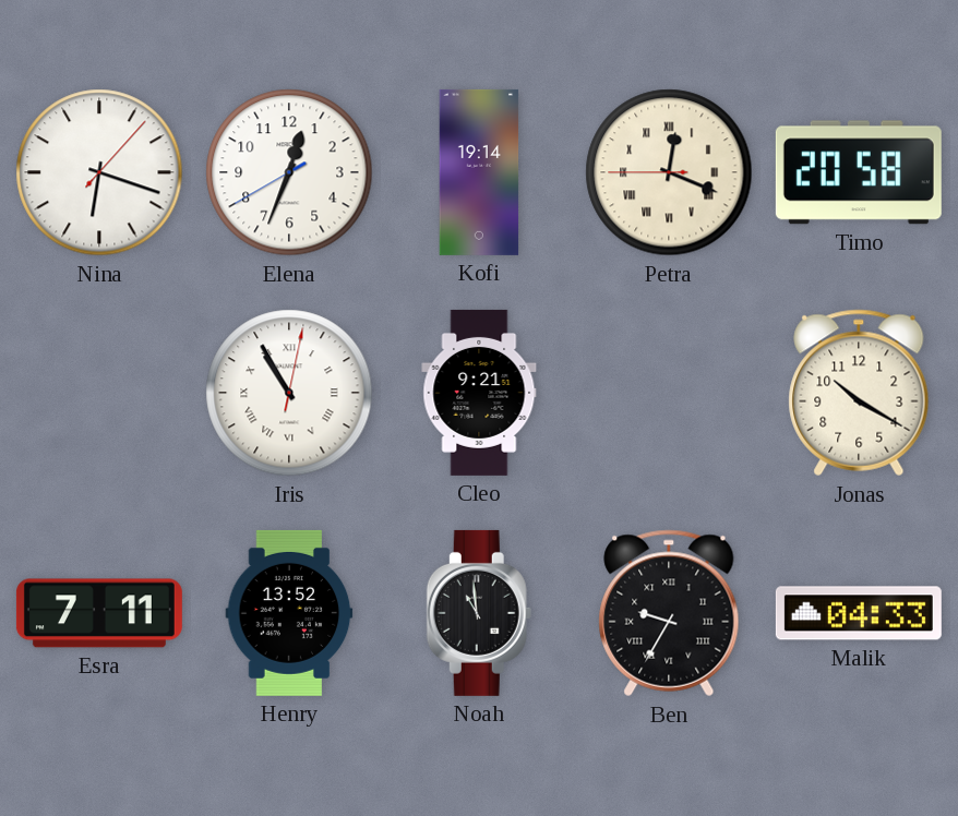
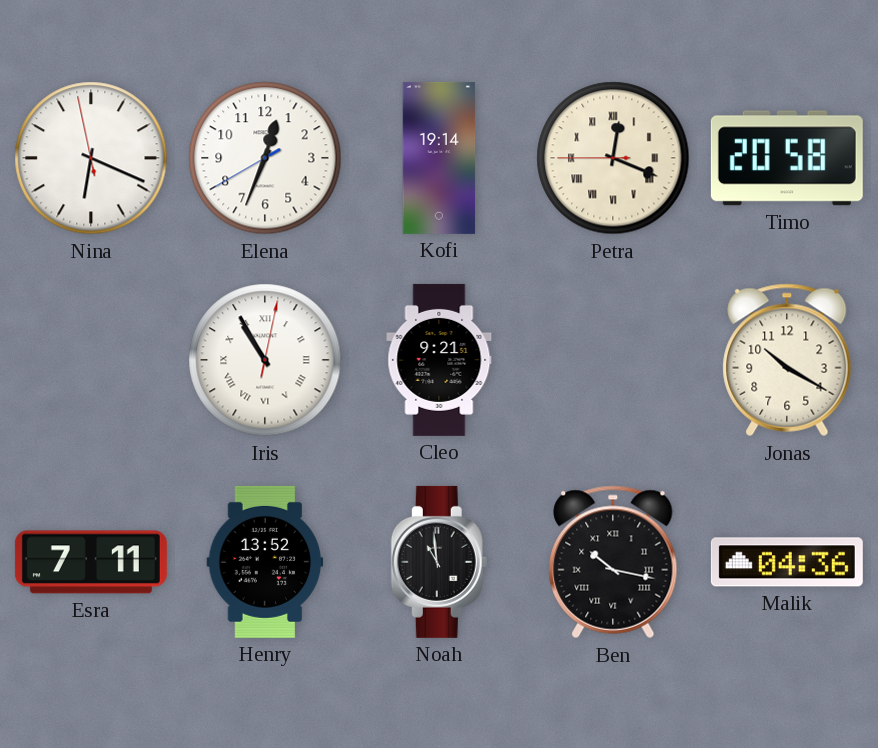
Nina: 6:18:07 -> 6:18:58 (91, 158)
Ben: 9:35 -> 10:17 (613, 562)
Malik: 04:33 -> 04:36 (787, 562)
